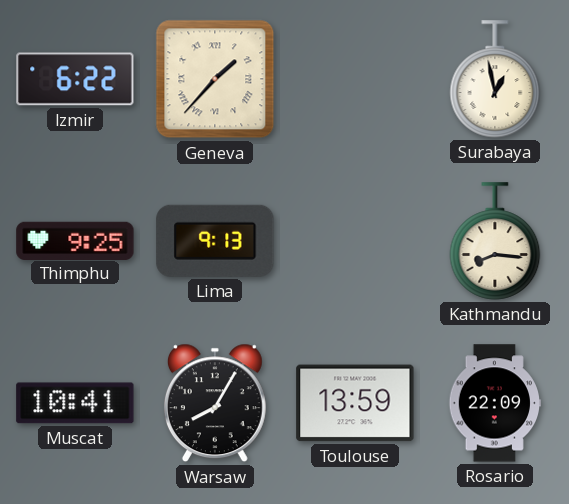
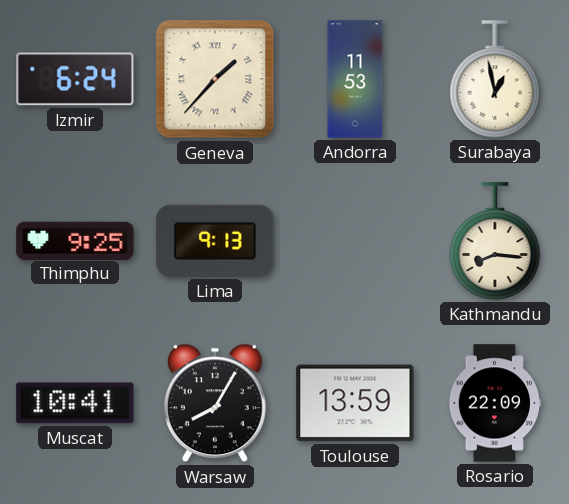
Izmir: 6:22 -> 6:24 (75, 79)
Andorra: none -> 11:53 (355, 79)
